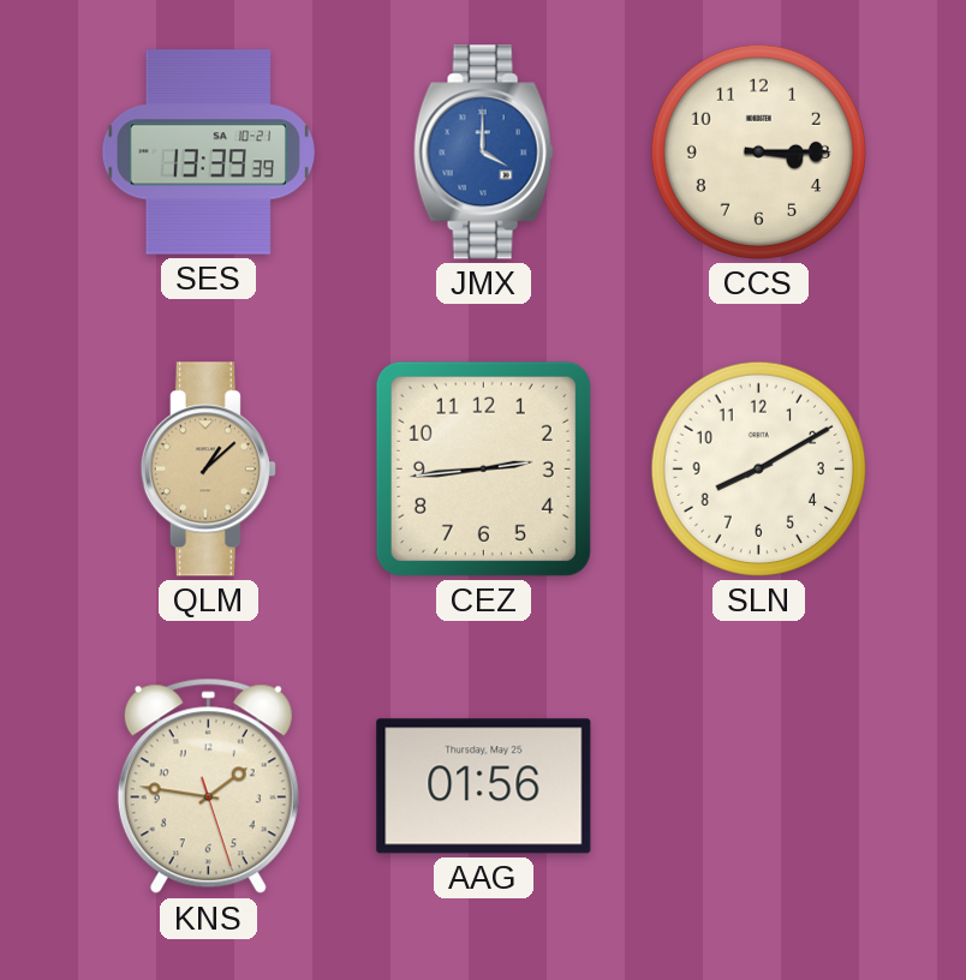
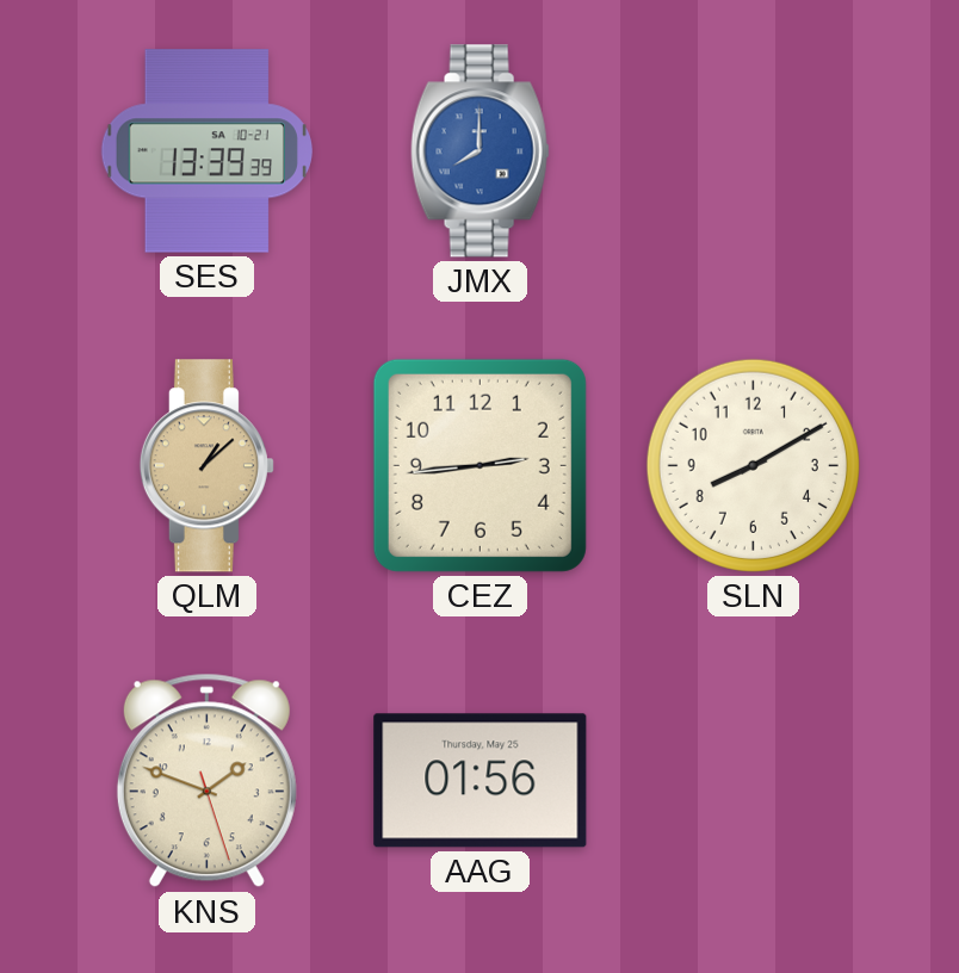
JMX: 4:00 -> 8:00 (480, 151)
CCS: 3:15 -> none (758, 151)
KNS: 1:46 -> 1:48 (206, 781)
